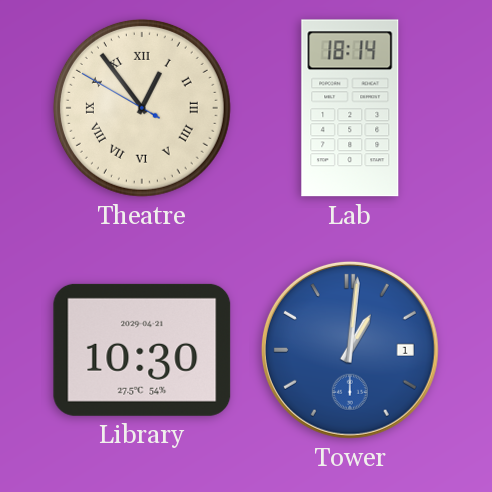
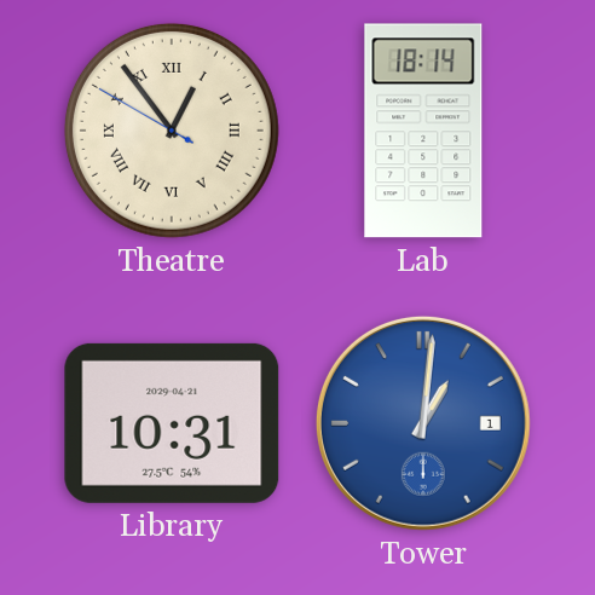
Library: 10:30 -> 10:31 (172, 423)
